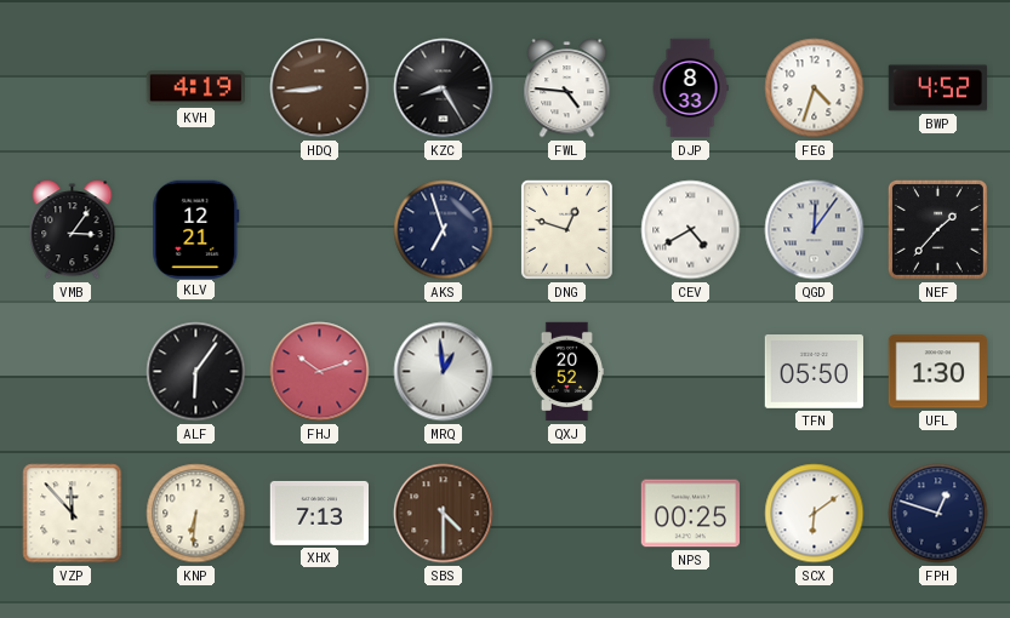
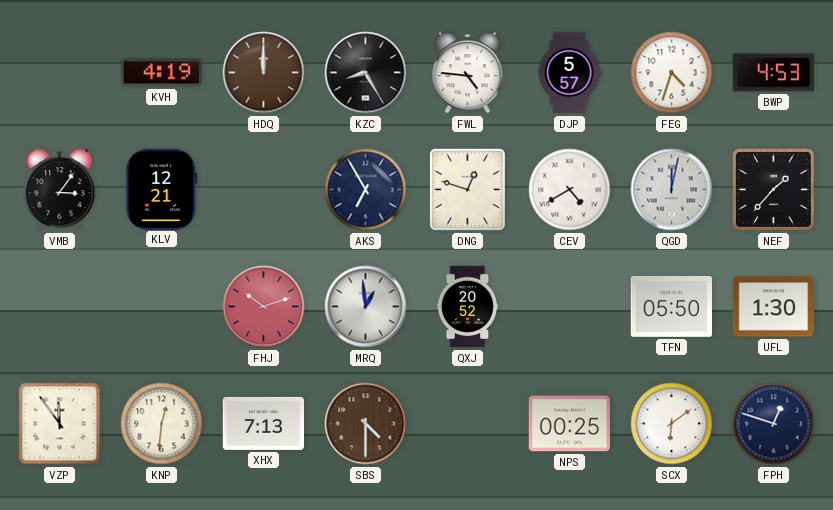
HDQ: 8:44 -> 12:00 (264, 73)
DJP: 8:33 -> 5:57 (569, 73)
BWP: 4:52 -> 4:53 (774, 73)
AKS: 6:57 -> 6:55 (366, 190)
QGD: 12:06 -> 12:02 (672, 190)
ALF: 6:06 -> none (196, 372)
VZP: 11:53 -> 11:54 (60, 424)
KNP: 6:31 -> 12:31 (162, 424)
